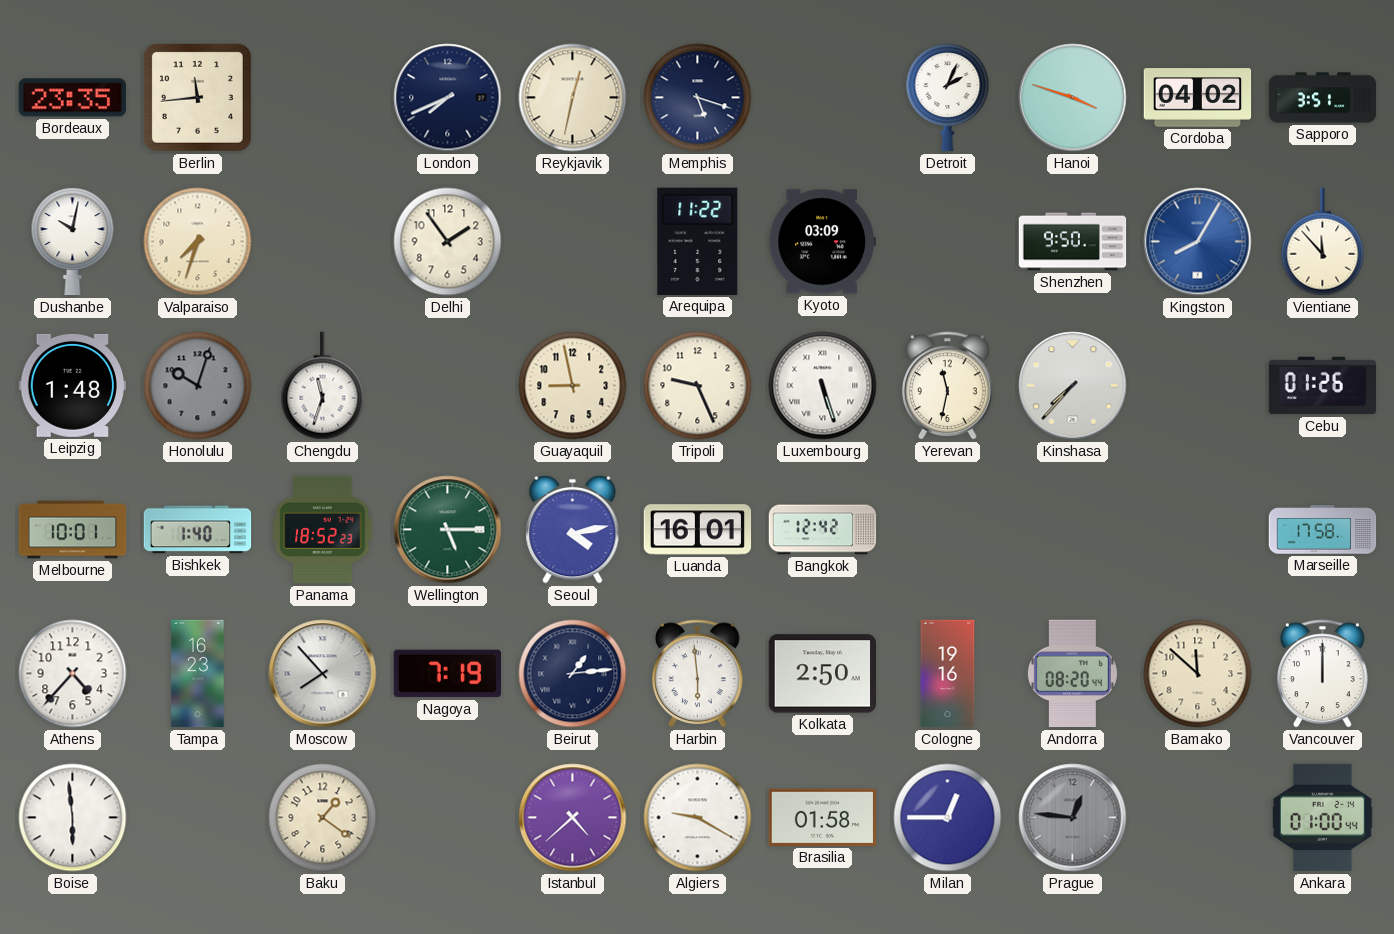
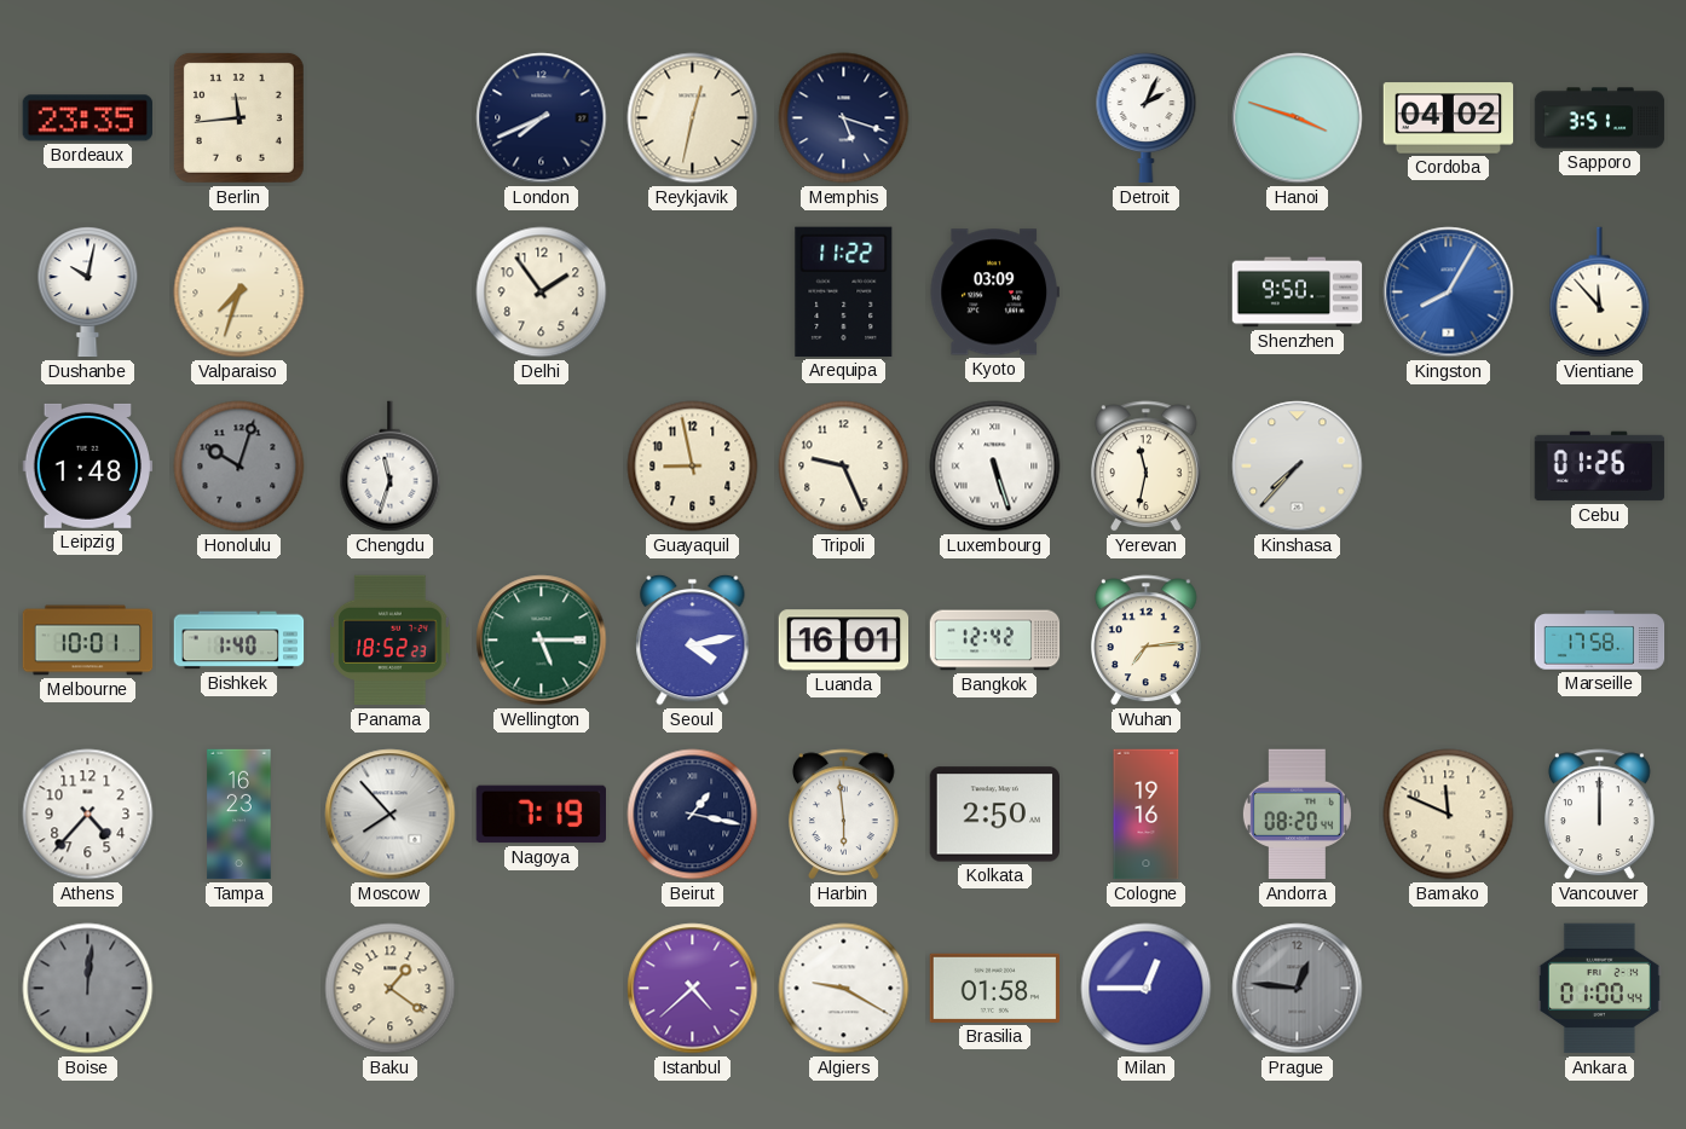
Wuhan: none -> 7:14 (1147, 641)
Beirut: 1:14 -> 1:17 (693, 815)
Bamako: 11:52 -> 11:49 (1449, 815)
Boise: 5:59 -> 12:01 (88, 989)
Boise dial: white -> grey (88, 989)
